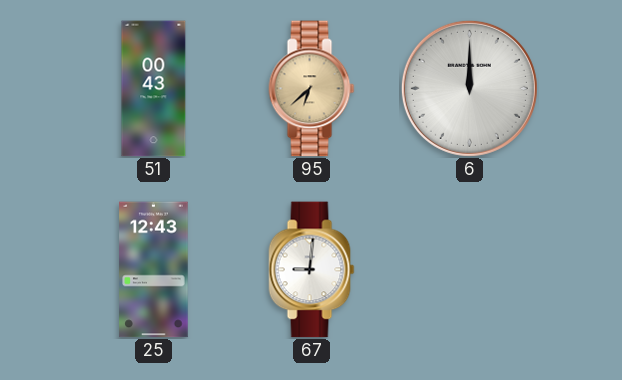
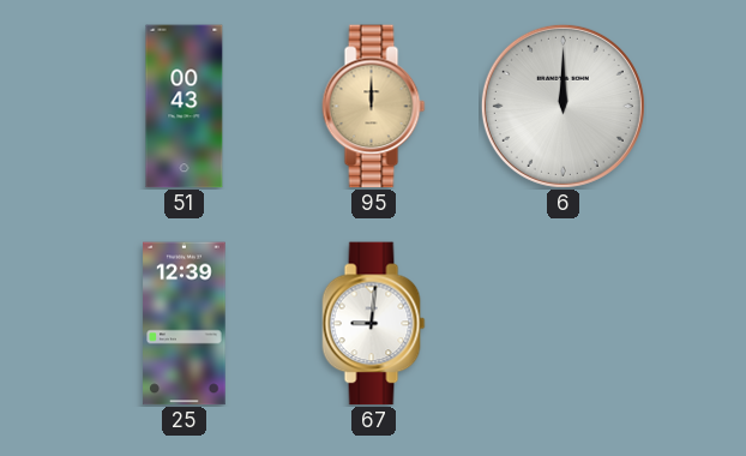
95: 6:38 -> 12:00 (374, 107)
25: 12:43 -> 12:39 (185, 324)
